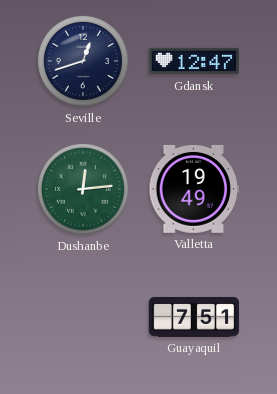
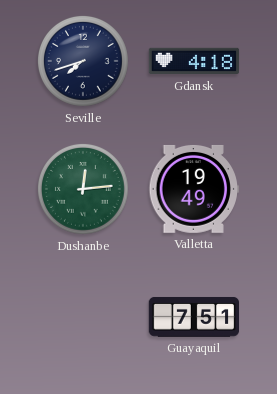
Seville: 12:42 -> 7:42 (84, 62)
Gdansk: 12:47 -> 4:18 (194, 61)
